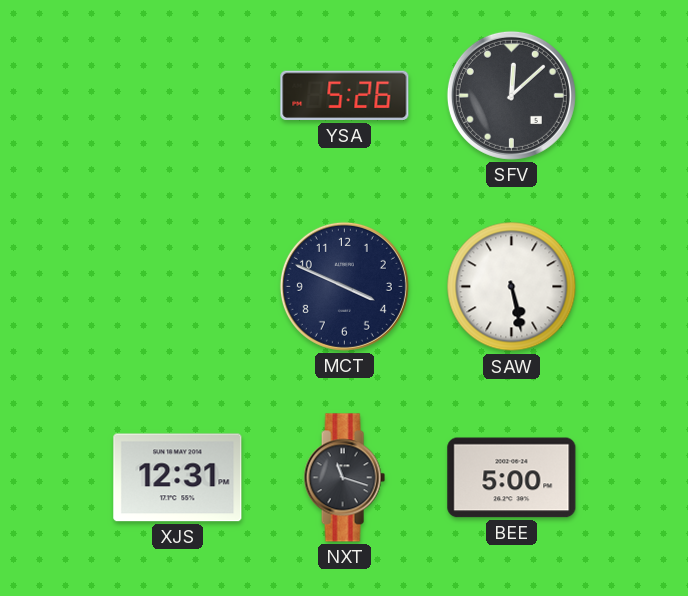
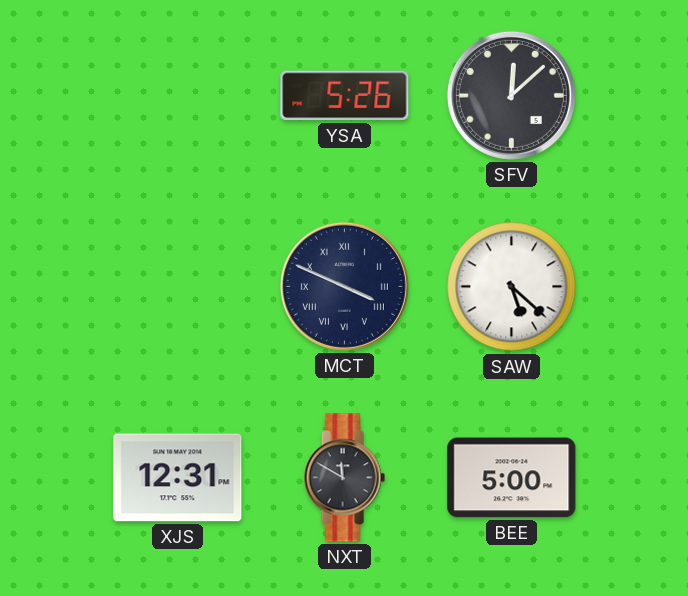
MCT numerals: Arabic -> Roman (344, 286)
SAW: 5:28 -> 5:22 (512, 287)
NXT: 11:18 -> 11:50 (344, 478)
